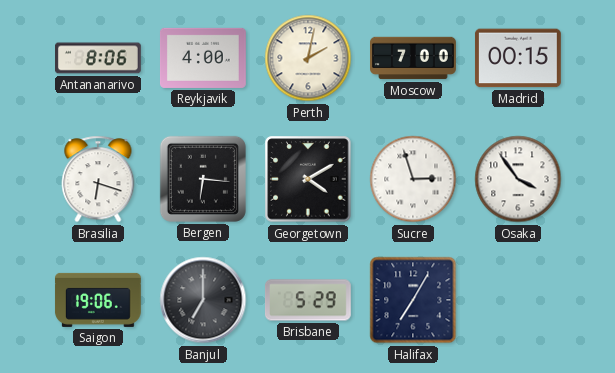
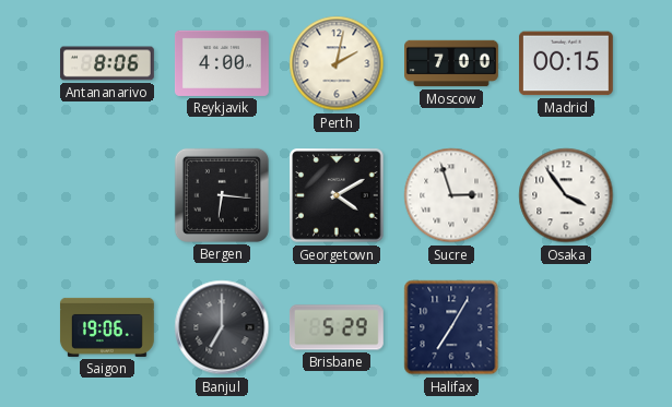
Brasilia: 6:18 -> none (98, 179)
